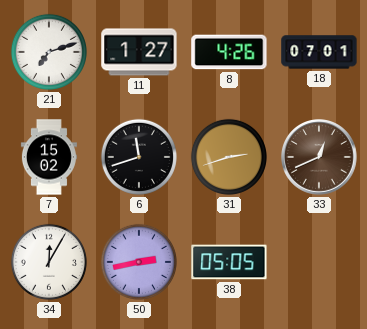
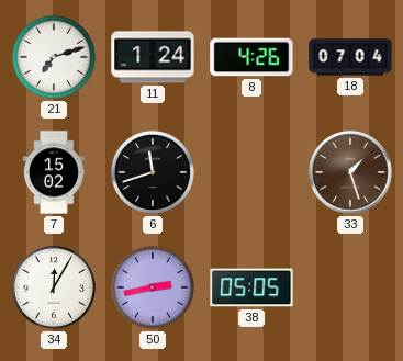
11: 1:27 -> 1:24 (153, 57)
18: 07:01 -> 07:04 (350, 57)
31: 2:42 -> none (229, 157)
33: 12:41 -> 1:27 (351, 173)
